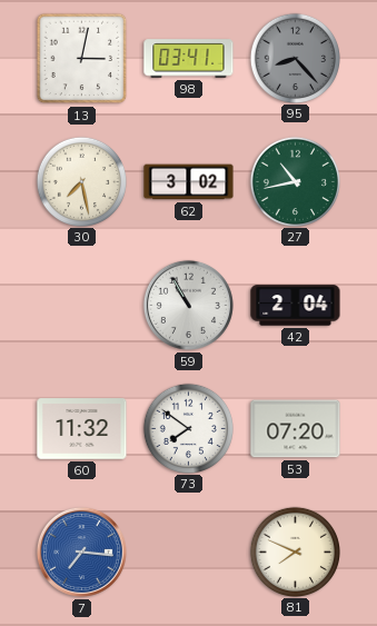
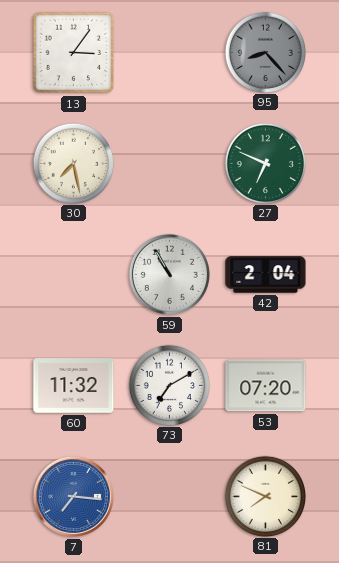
13: 3:02 -> 3:06 (74, 53)
98: 03:41 -> none (189, 59)
62: 3:02 -> none (189, 182)
27: 10:43 -> 6:49 (265, 163)
73: 7:51 -> 7:10 (169, 385)
